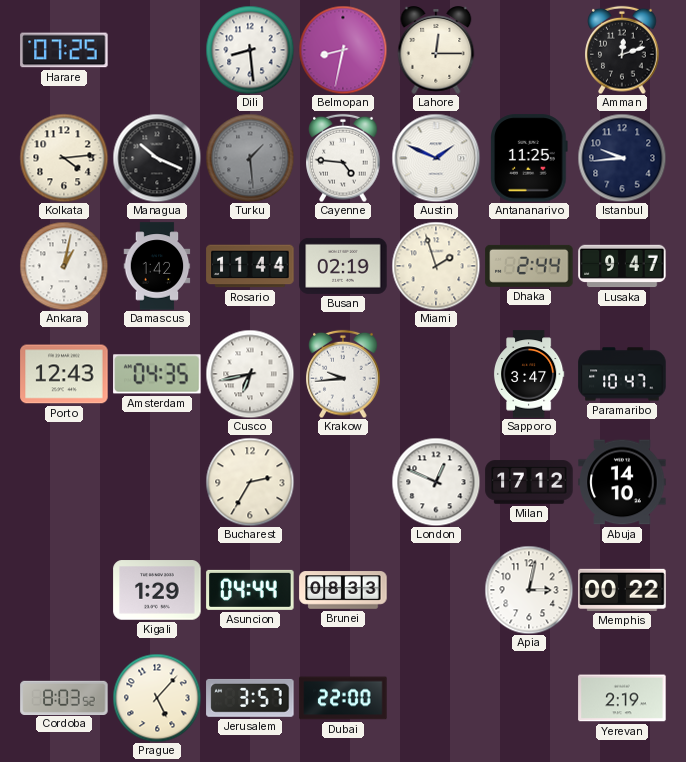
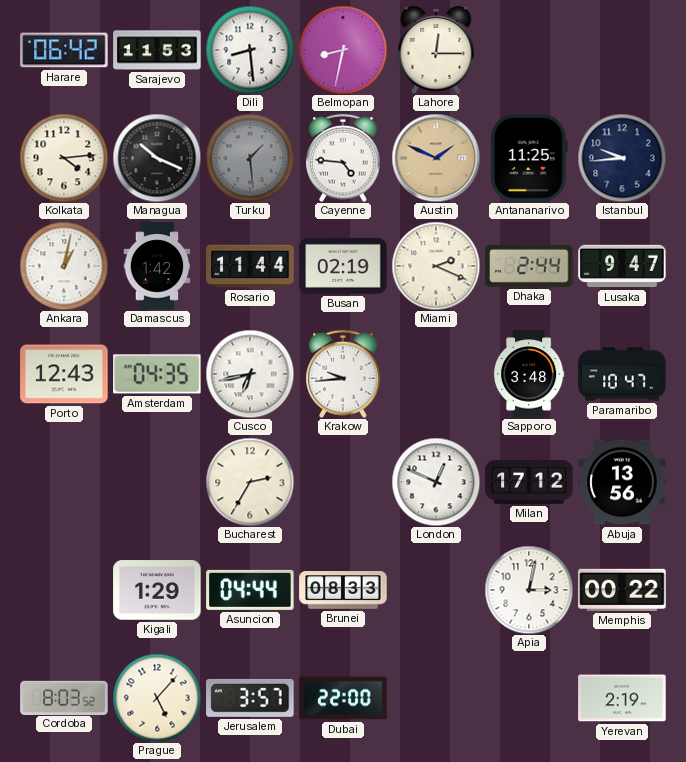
Harare: 07:25 -> 06:42 (64, 50)
Sarajevo: none -> 11:53 (157, 50)
Amman: 12:12 -> none (622, 50)
Austin dial: white -> champagne (436, 158)
Miami: 1:57 -> 2:19 (436, 266)
Sapporo: 3:47 -> 3:48 (529, 374)
Abuja: 14:10 -> 13:56 (622, 482)
